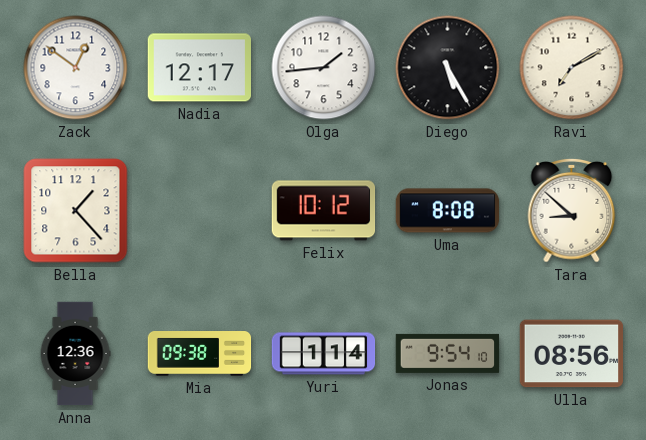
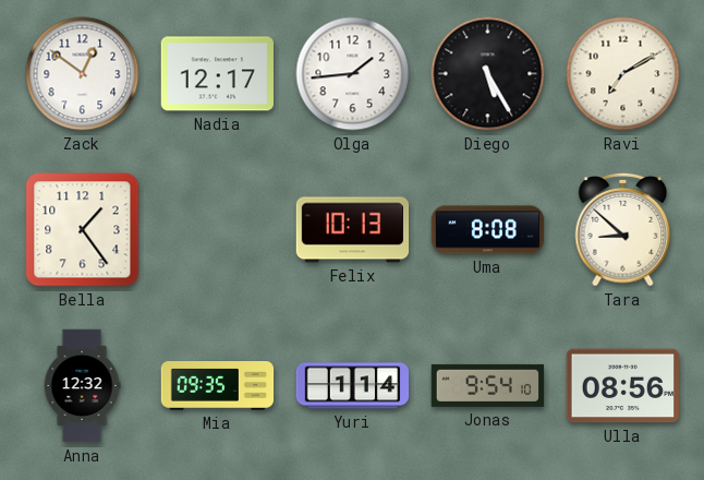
Bella: 1:23 -> 1:24 (83, 230)
Felix: 10:12 -> 10:13 (353, 230)
Anna: 12:36 -> 12:32 (82, 386)
Mia: 09:38 -> 09:35 (218, 386)
